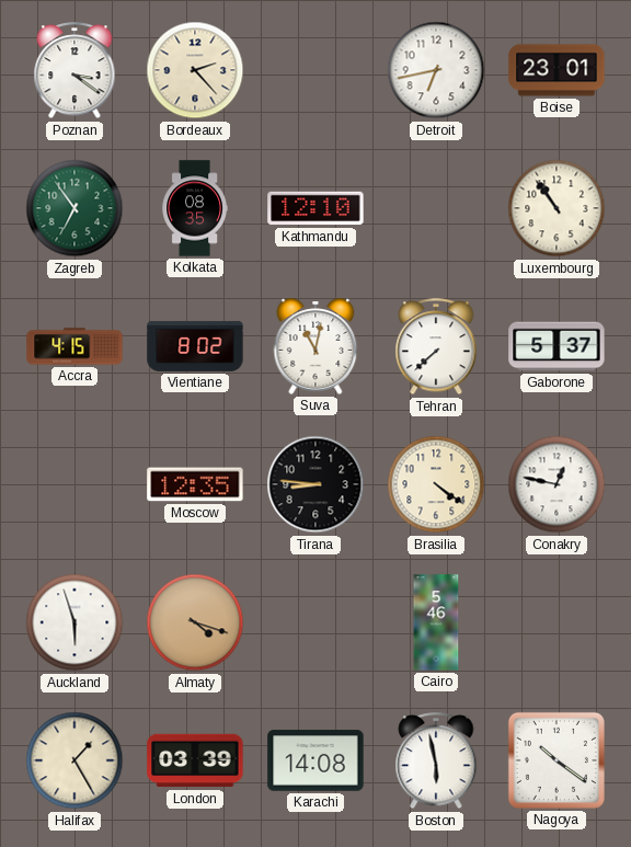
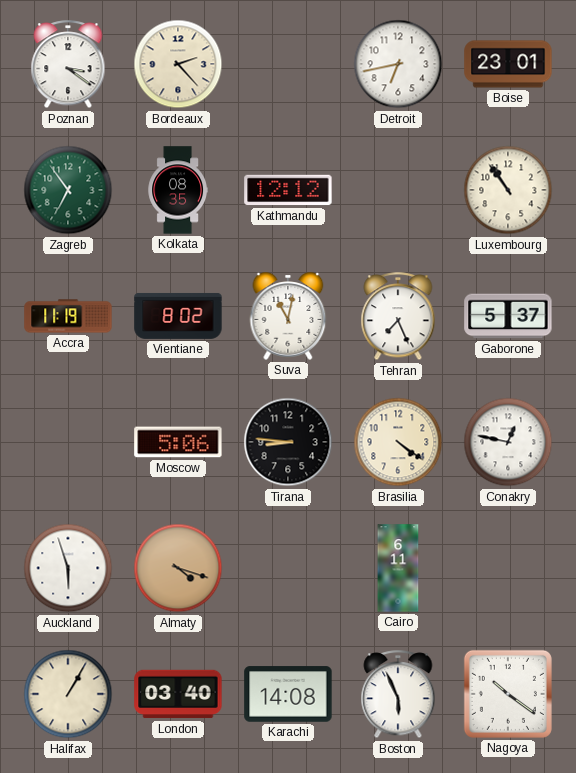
Kathmandu: 12:10 -> 12:12 (288, 190)
Accra: 4:15 -> 11:19 (68, 316)
Tehran: 7:38 -> 7:26 (398, 317)
Moscow: 12:35 -> 5:06 (178, 442)
Cairo: 5:46 -> 6:11 (398, 568)
Halifax: 1:25 -> 1:05 (68, 694)
London: 03:39 -> 03:40 (178, 694)
Boston: 5:58 -> 5:56 (398, 695)
